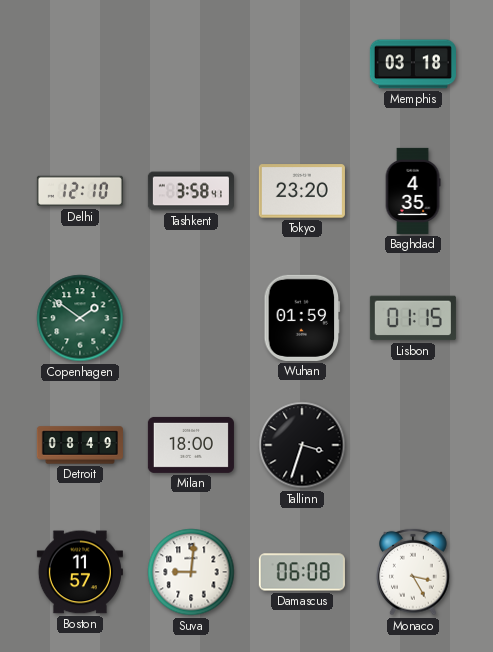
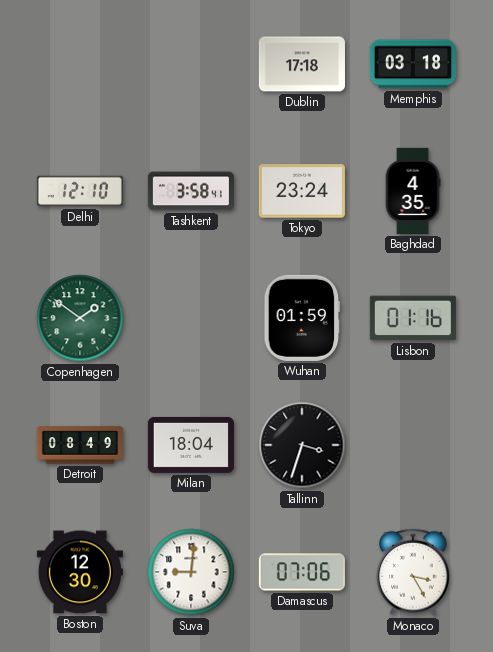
Dublin: none -> 17:18 (302, 64)
Tokyo: 23:20 -> 23:24 (302, 191)
Lisbon: 01:15 -> 01:16 (413, 318)
Milan: 18:00 -> 18:04 (191, 445)
Boston: 11:57 -> 12:30 (80, 572)
Damascus: 06:08 -> 07:06 (302, 572)
